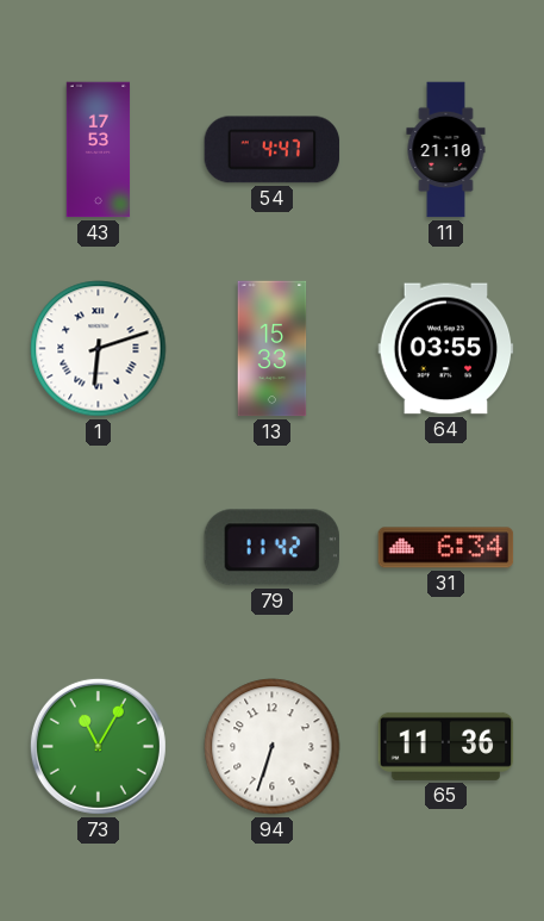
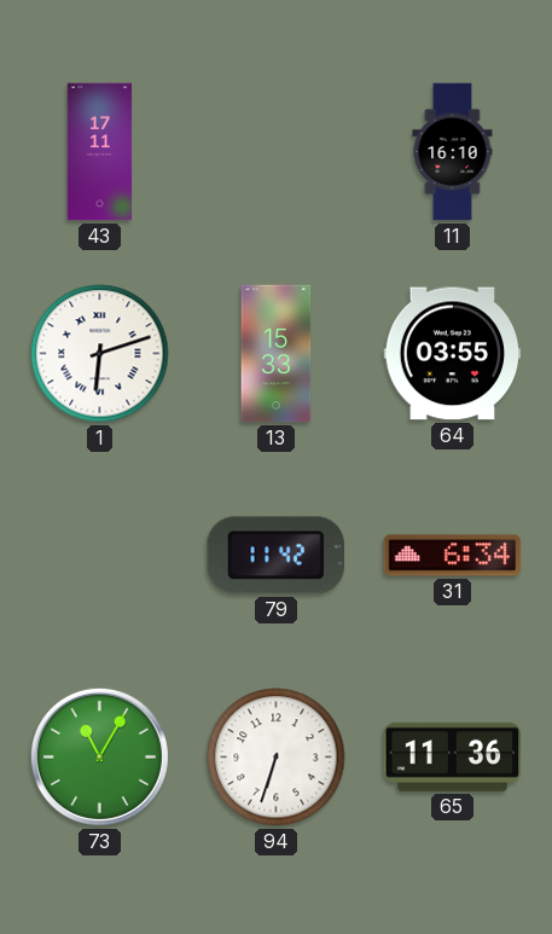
43: 17:53 -> 17:11 (100, 152)
54: 4:47 -> none (273, 150)
11: 21:10 -> 16:10 (453, 152)
